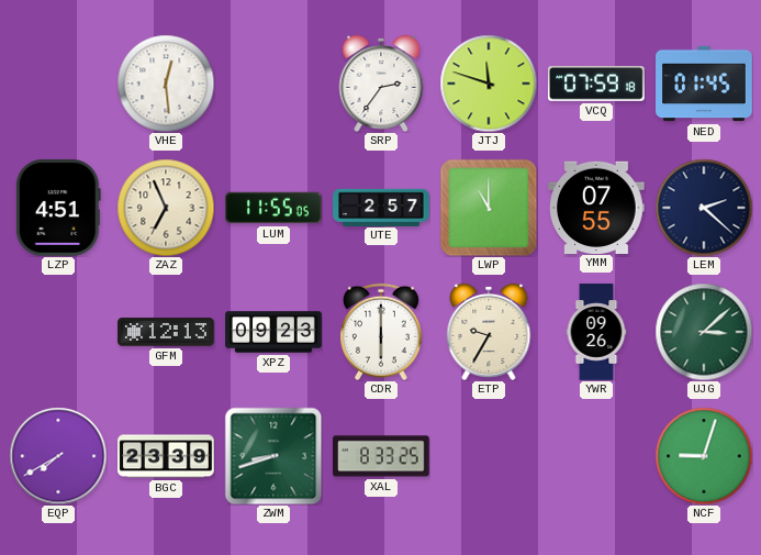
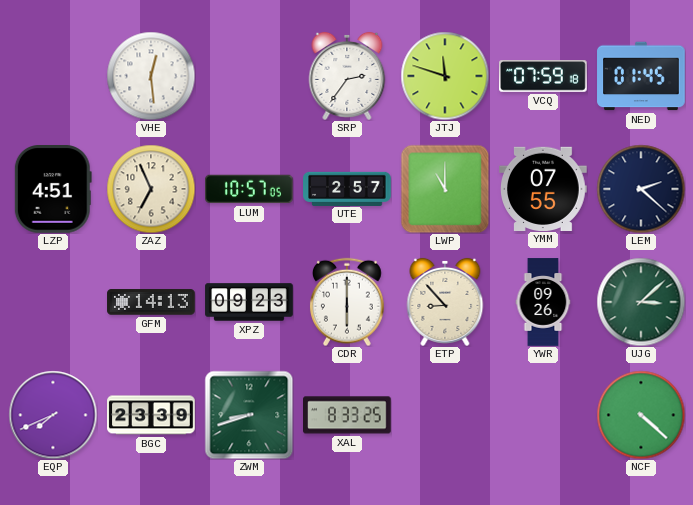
LUM: 11:55 -> 10:57 (250, 189)
GFM: 12:13 -> 14:13 (151, 302)
ETP: 9:35 -> 8:53 (445, 302)
EQP: 7:40 -> 7:41 (53, 415)
NCF: 9:03 -> 4:22 (641, 415)
